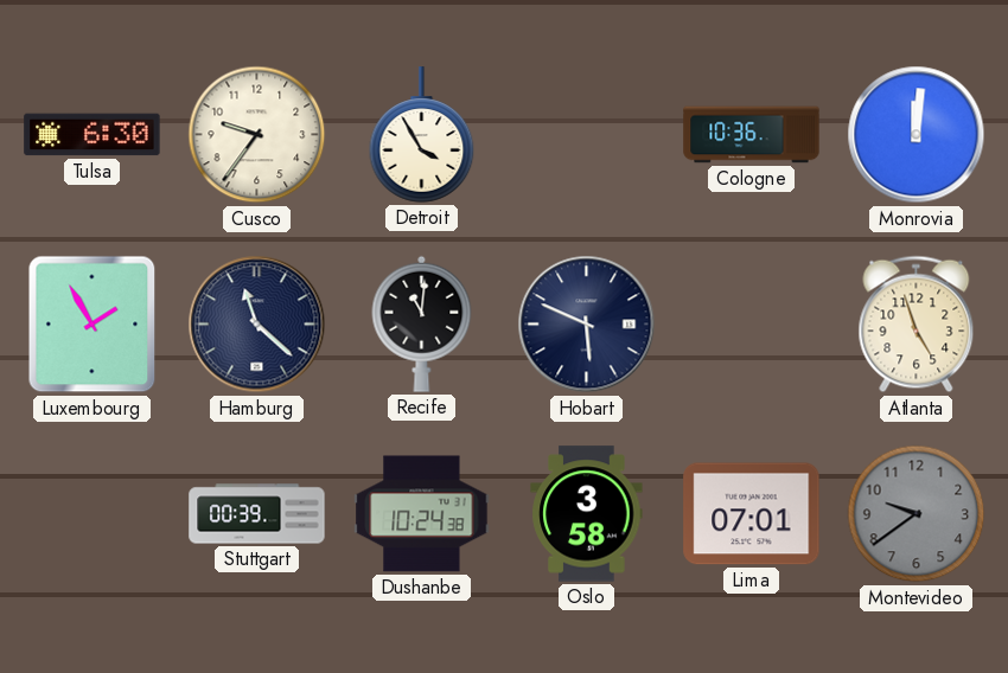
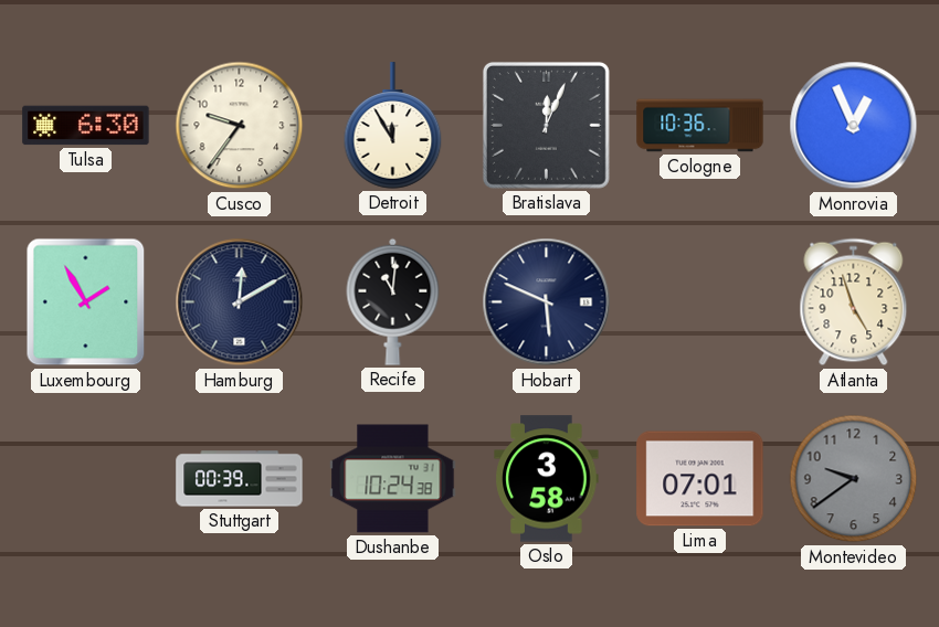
Detroit: 3:55 -> 11:55 (393, 126)
Bratislava: none -> 12:04 (546, 125)
Monrovia: 12:01 -> 12:56 (854, 126)
Hamburg: 11:22 -> 12:10 (240, 302)
